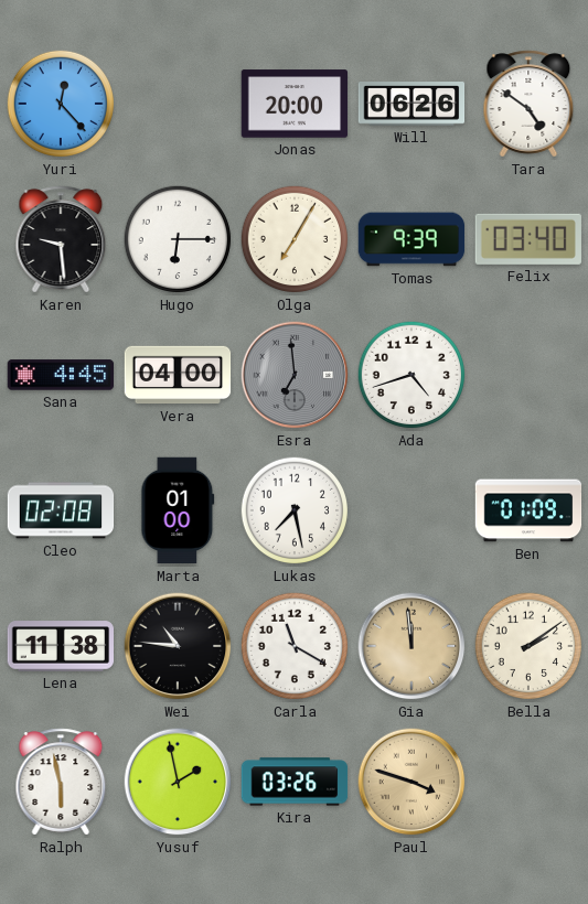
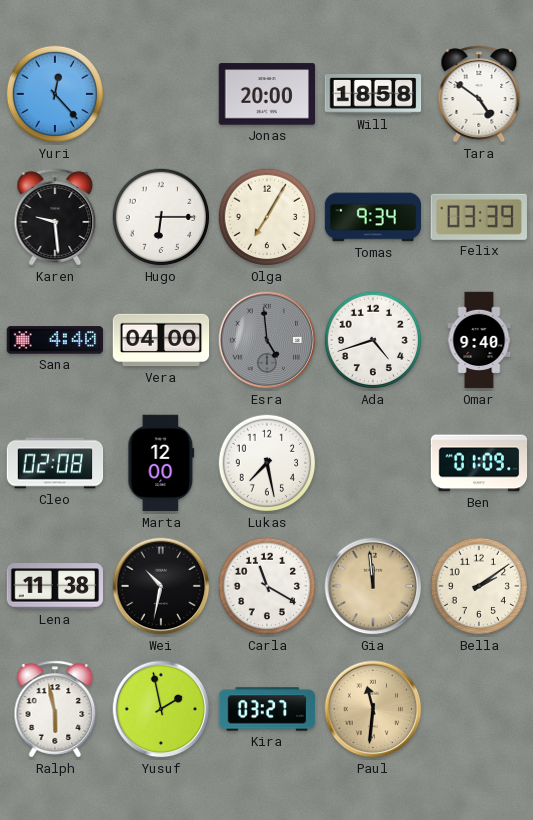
Will: 06:26 -> 18:58 (373, 95)
Tomas: 9:39 -> 9:34 (373, 217)
Felix: 03:40 -> 03:39 (479, 217)
Sana: 4:45 -> 4:40 (55, 340)
Esra: 6:59 -> 4:59 (267, 340)
Omar: none -> 9:40 (479, 340)
Marta: 01:00 -> 12:00 (161, 463)
Wei: 10:46 -> 10:32 (161, 586)
Kira: 03:26 -> 03:27 (267, 709)
Paul: 3:48 -> 11:31 (373, 709)
